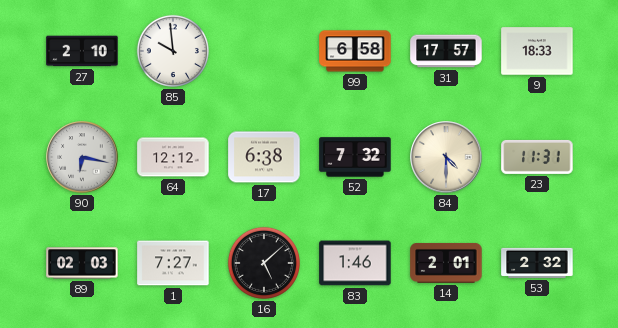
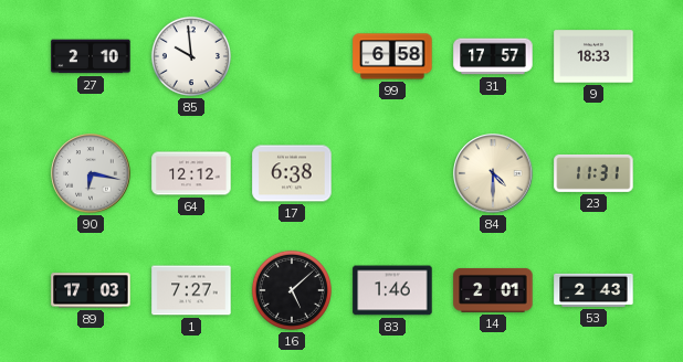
52: 7:32 -> none (355, 157)
89: 02:03 -> 17:03 (91, 290)
53: 2:32 -> 2:43 (593, 290)
